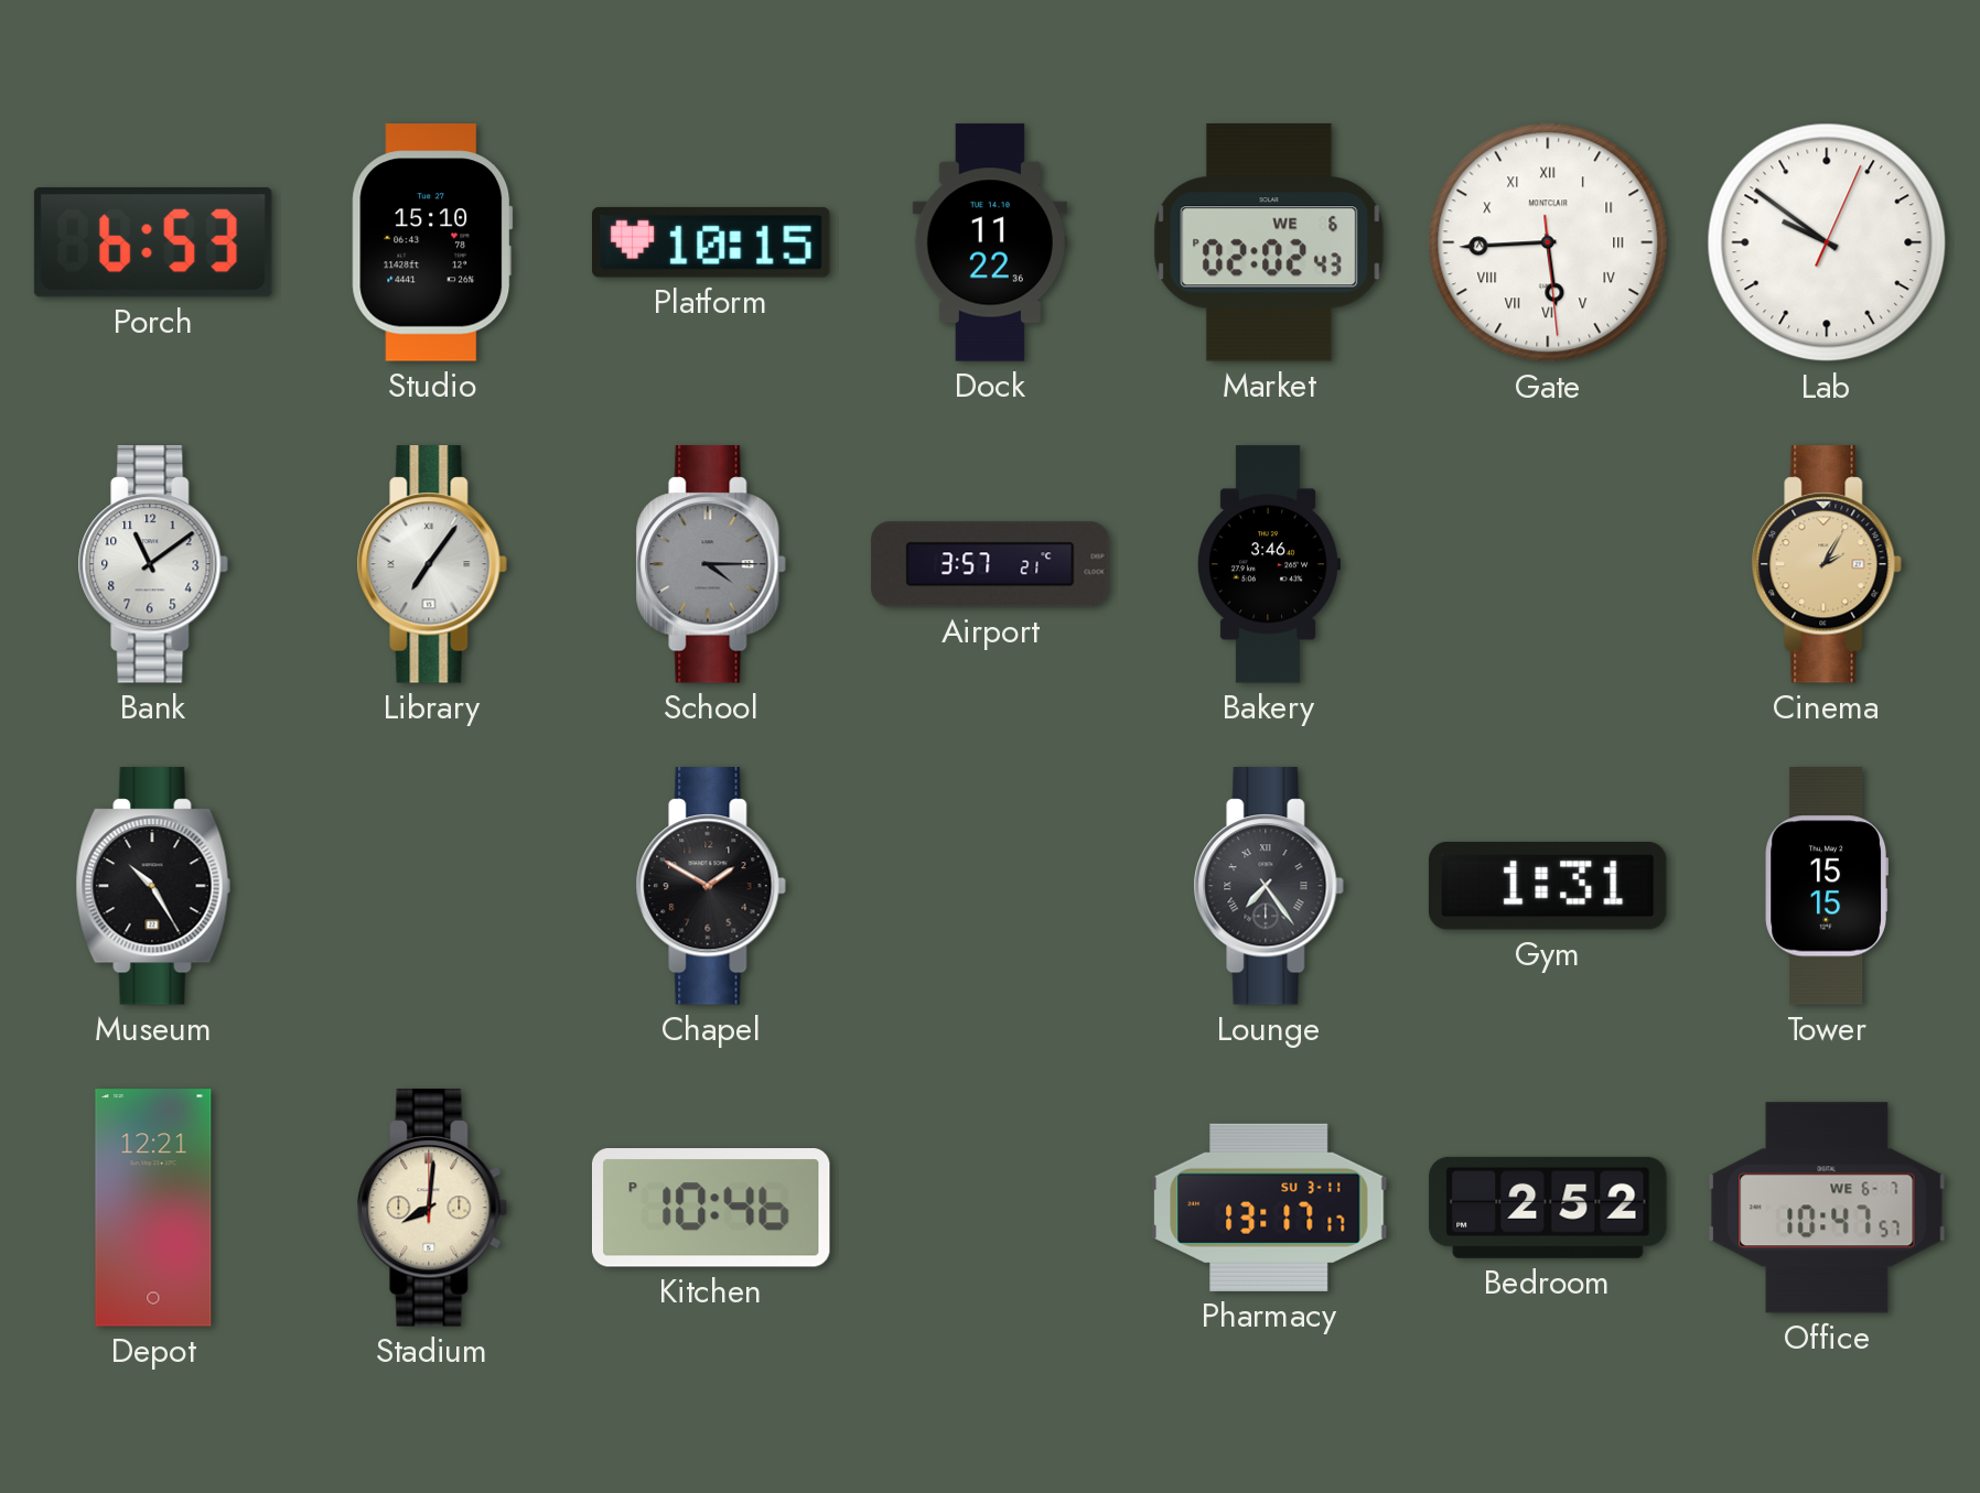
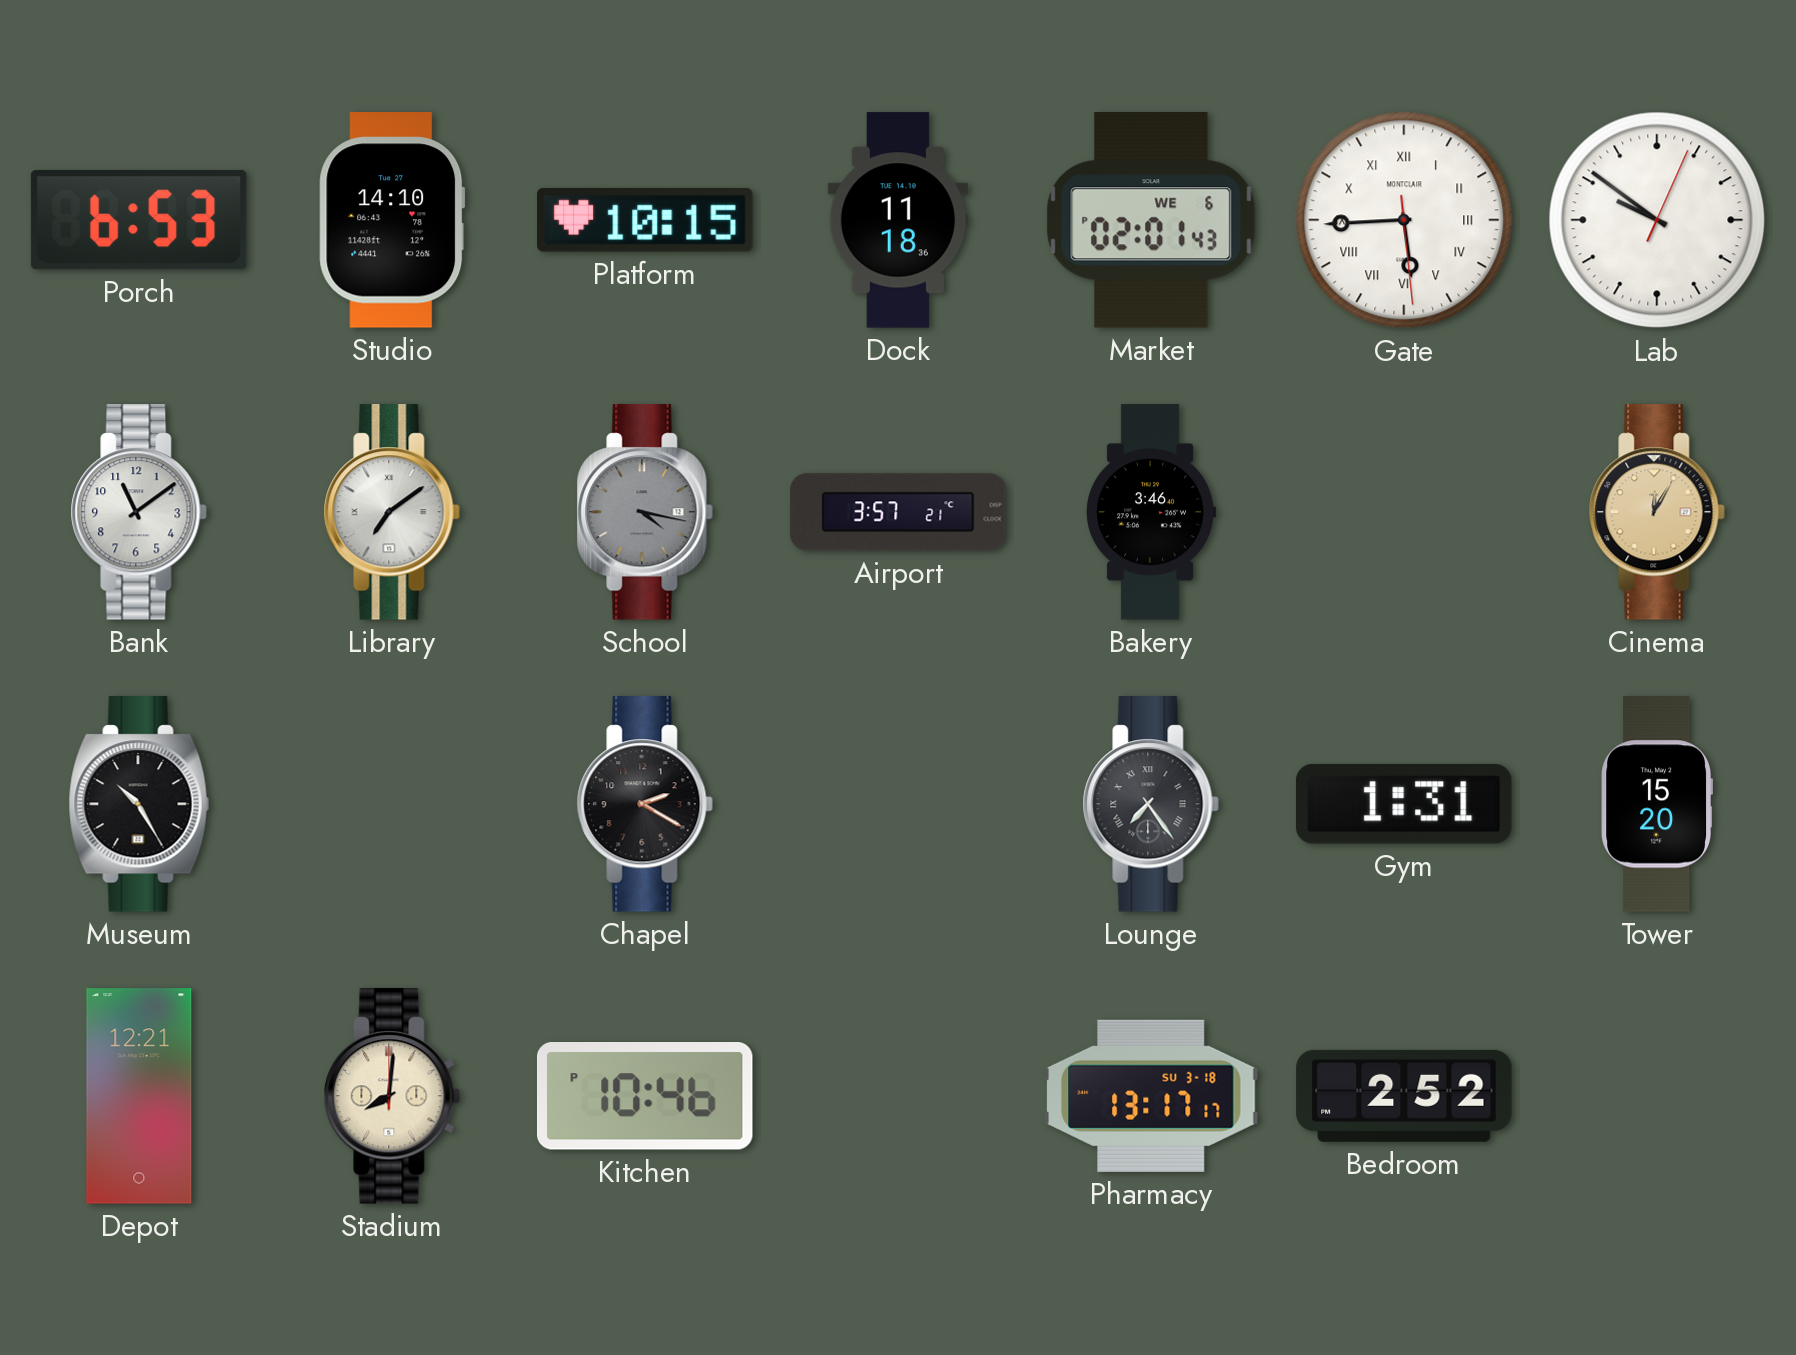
Studio: 15:10 -> 14:10 (392, 220)
Dock: 11:22 -> 11:18 (897, 220)
Market: 02:02 -> 02:01 (1151, 221)
Library: 7:06 -> 7:09 (392, 512)
School: 4:15 -> 4:17 (645, 512)
Cinema: 2:05 -> 12:05 (1657, 512)
Chapel: 1:50 -> 2:20 (645, 804)
Tower: 15:15 -> 15:20 (1656, 804)
Pharmacy date: SU 3-11 -> SU 3-18 (1152, 1096)
Office: 10:47 -> none (1827, 1208)
